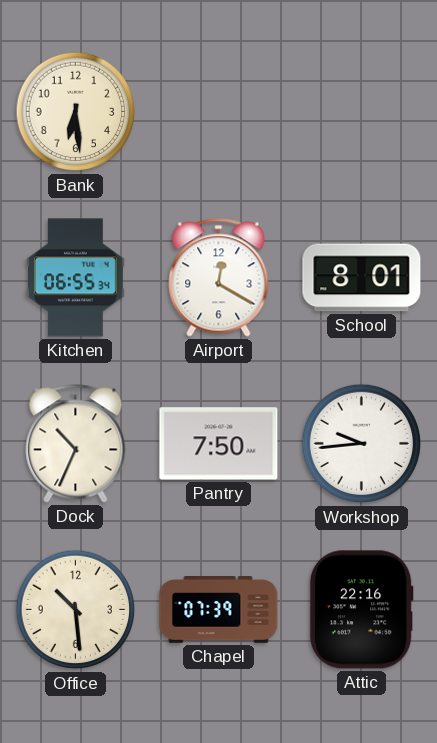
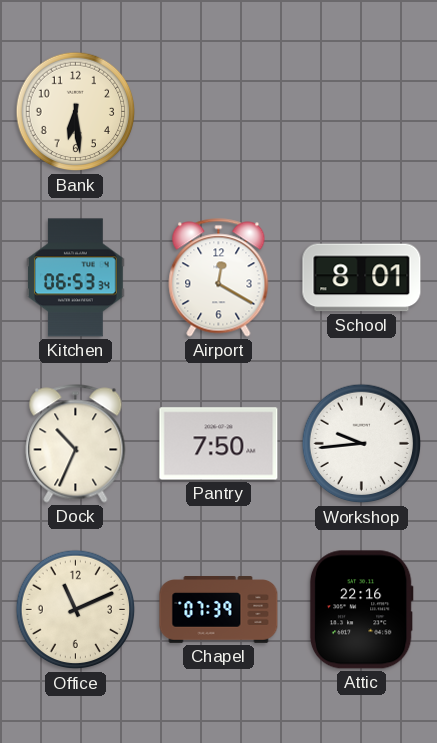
Kitchen: 06:55 -> 06:53 (76, 278)
Office: 10:29 -> 11:11 (76, 610)
